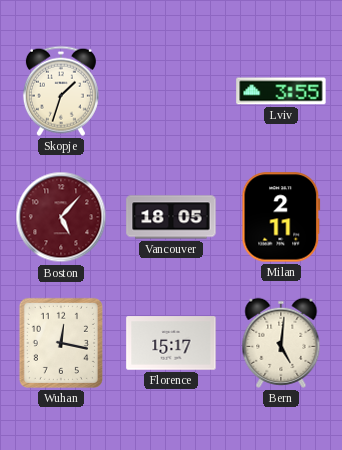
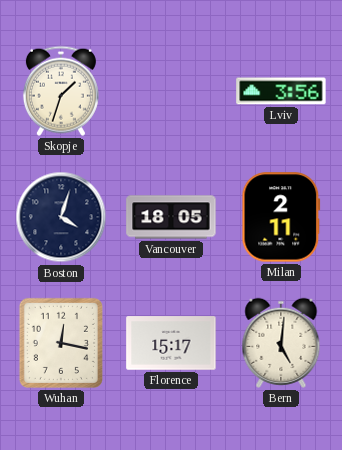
Lviv: 3:55 -> 3:56 (281, 91)
Boston: 5:07 -> 4:03 (61, 217)
Boston dial: burgundy -> navy (61, 217)
